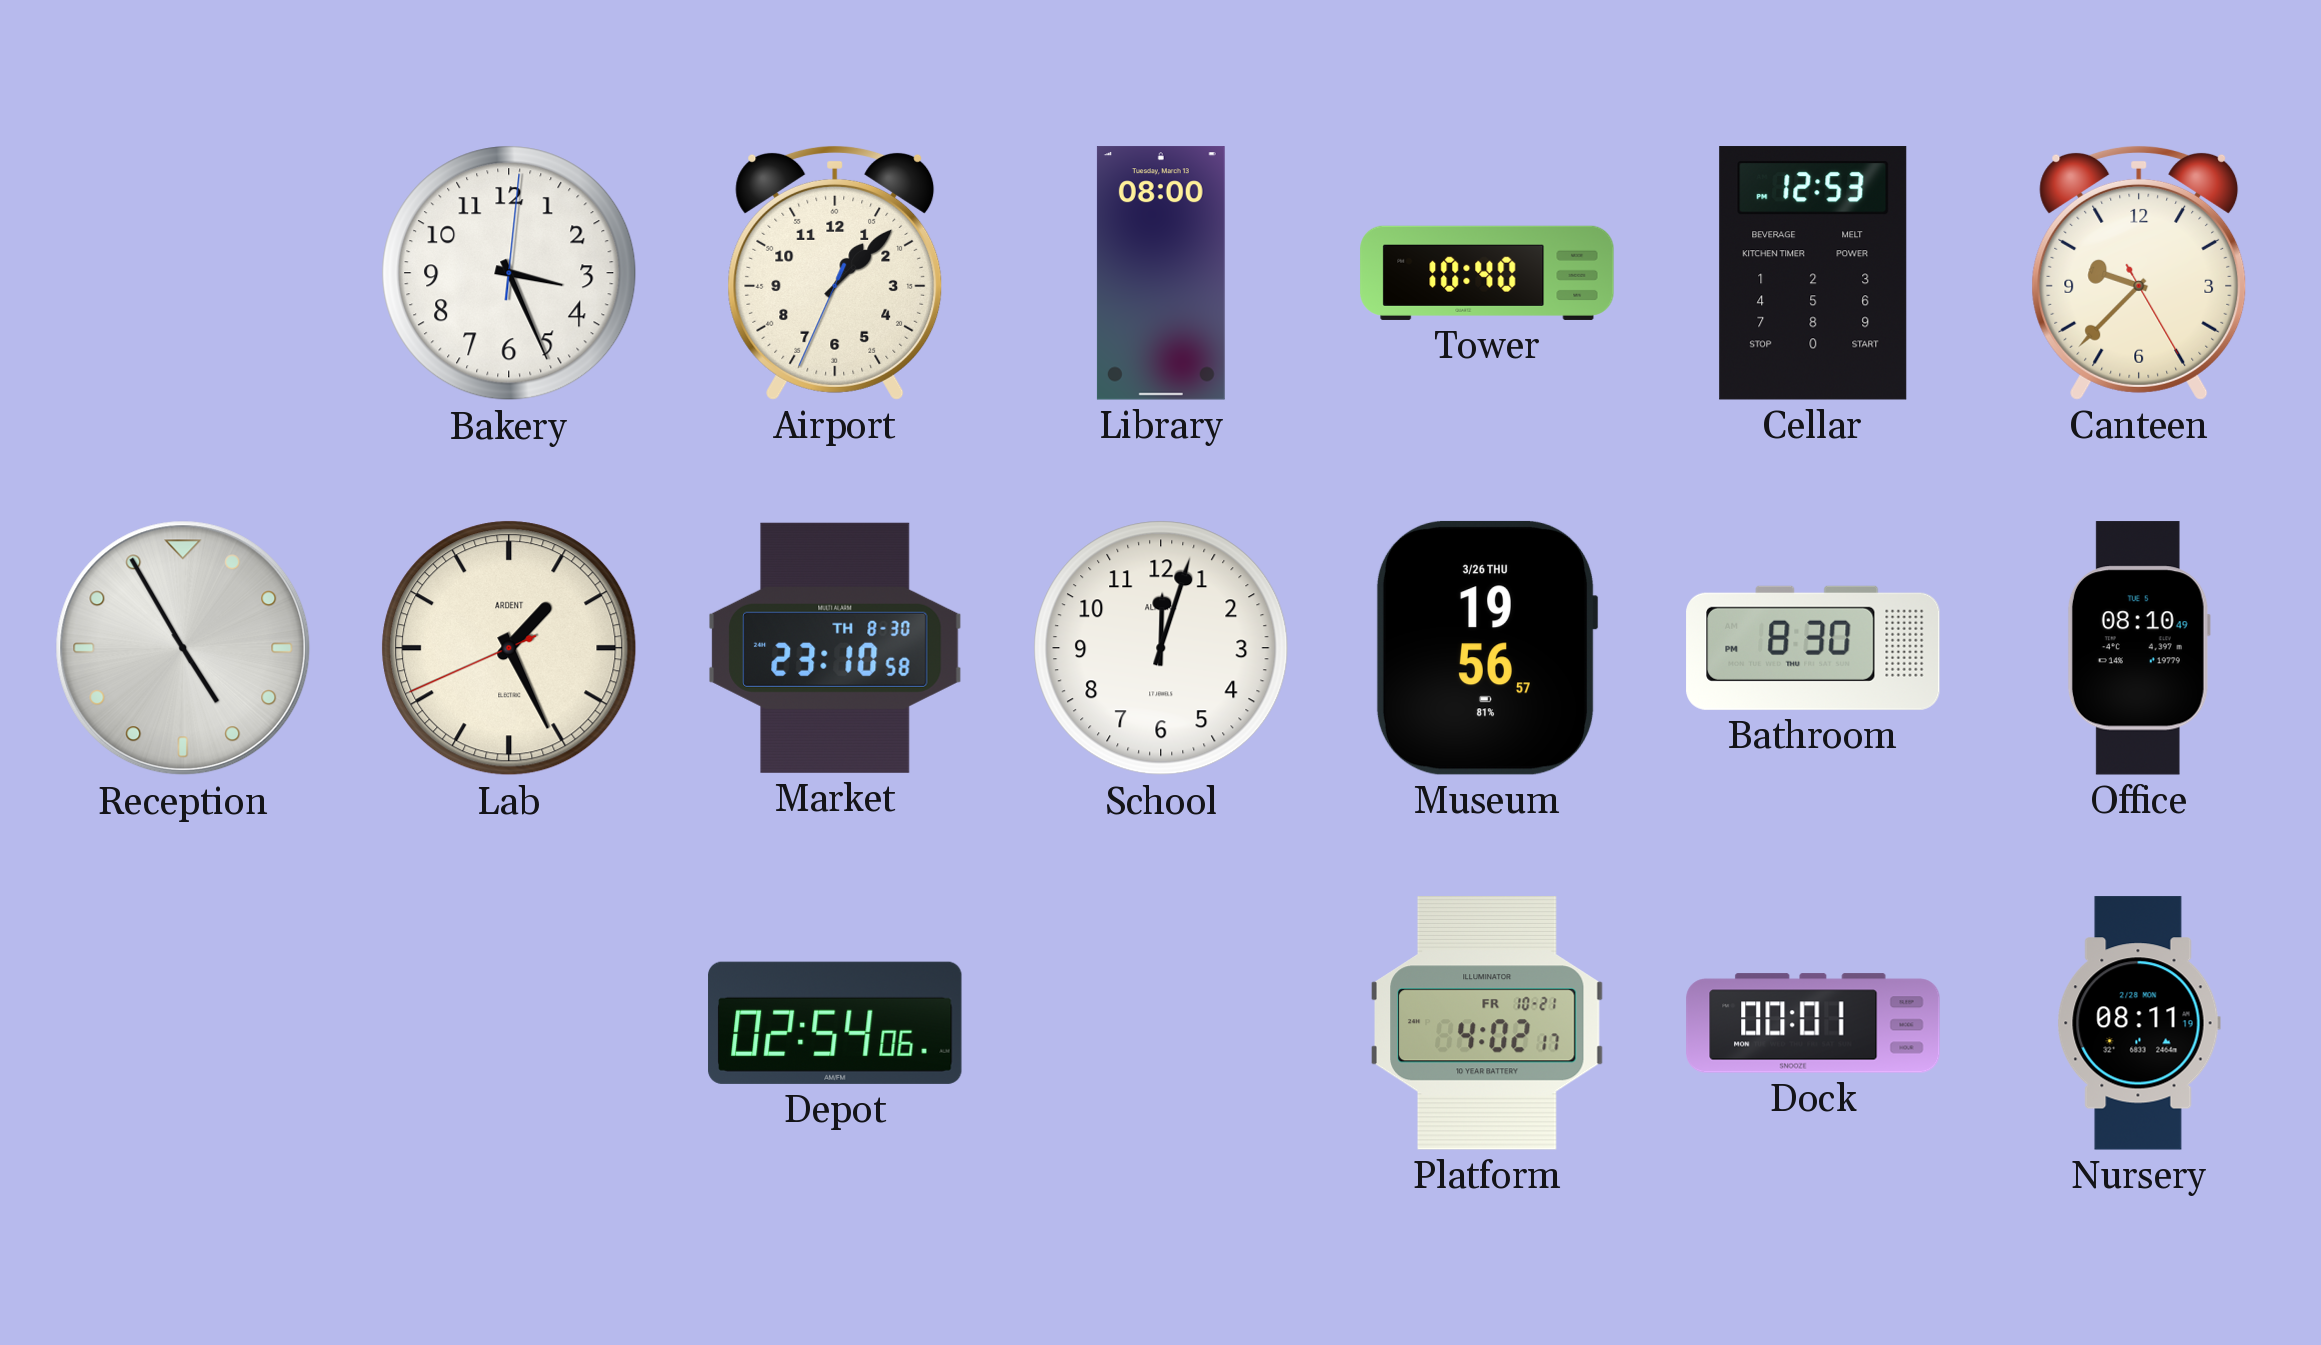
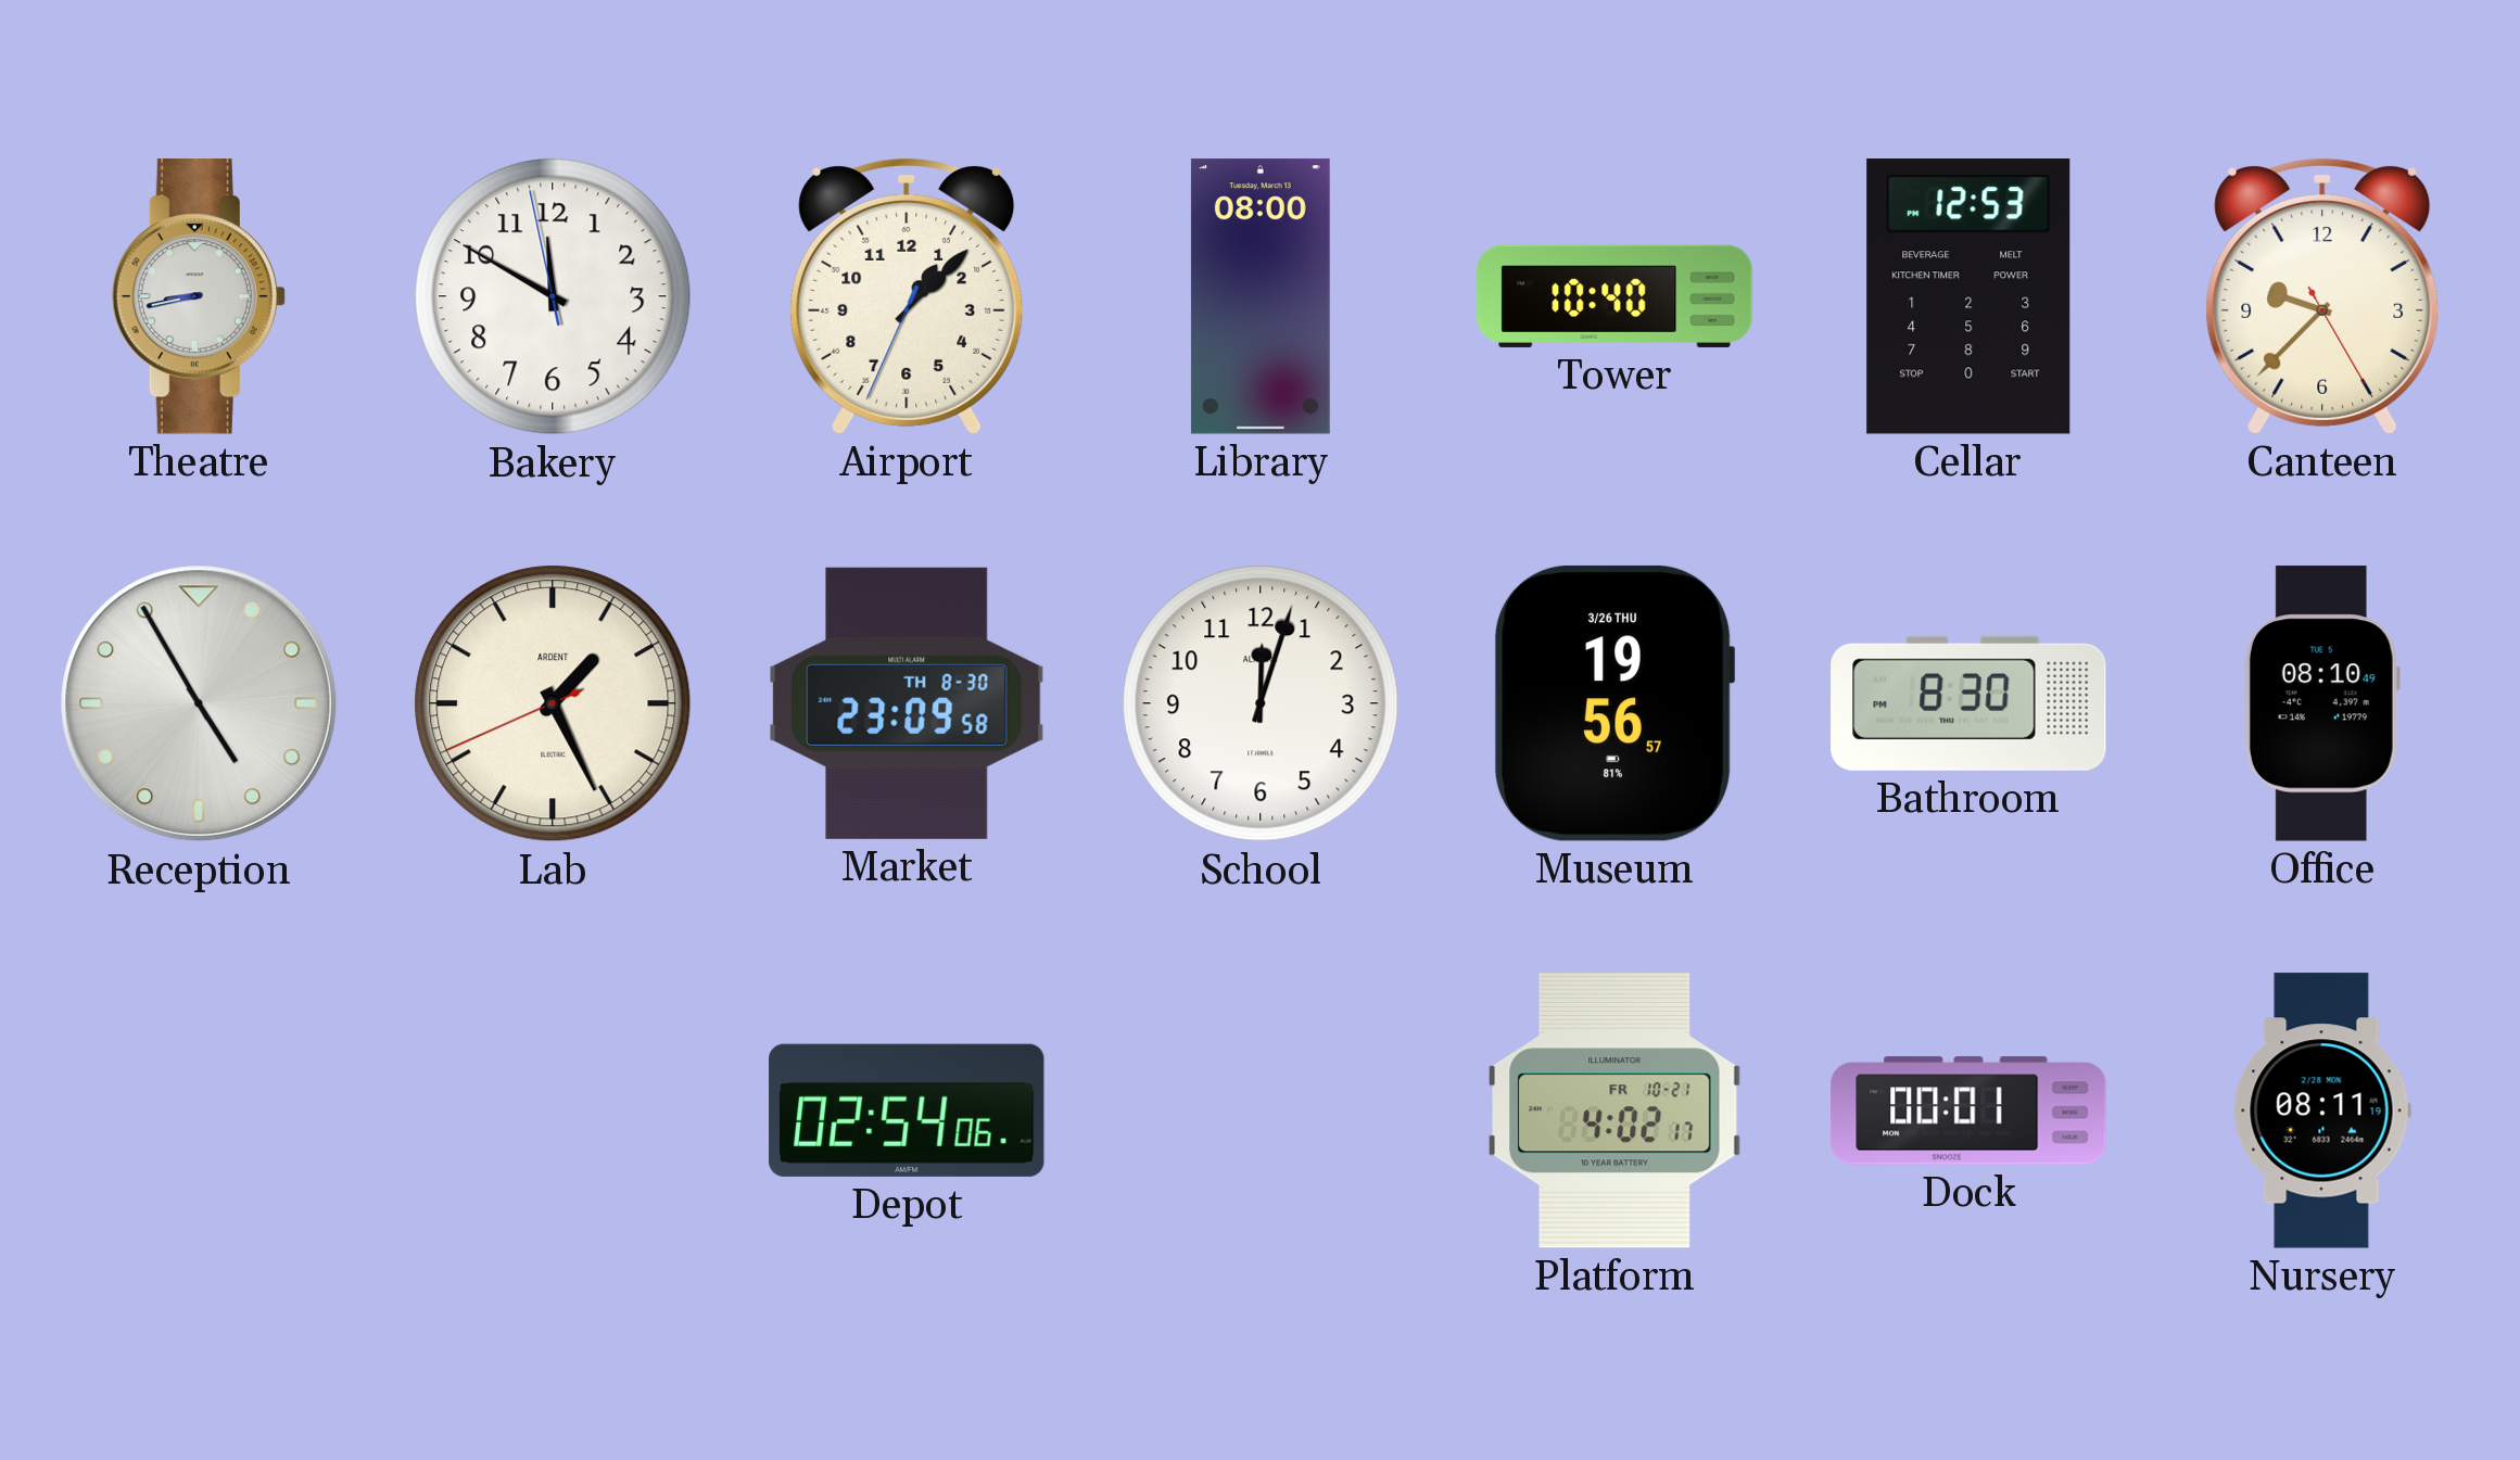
Theatre: none -> 8:43 (199, 296)
Bakery: 3:26 -> 11:49 (553, 296)
Market: 23:10 -> 23:09 (907, 703)
